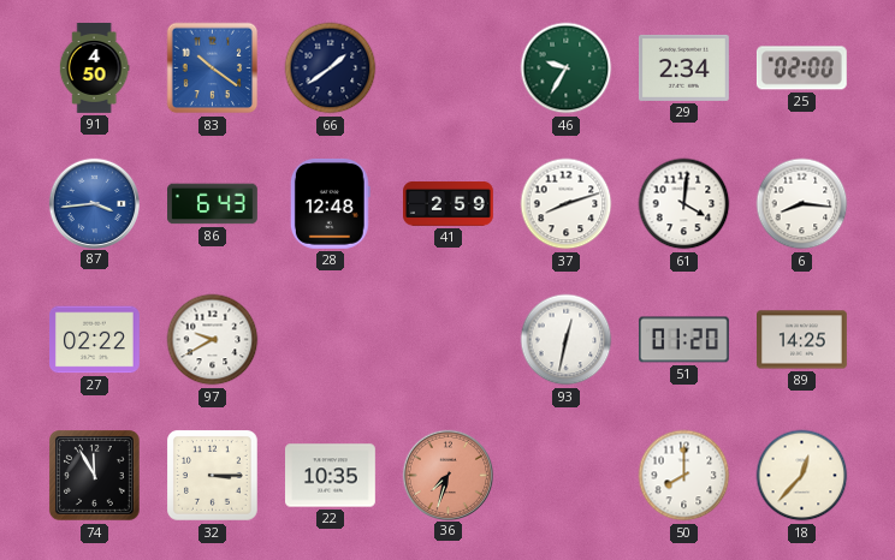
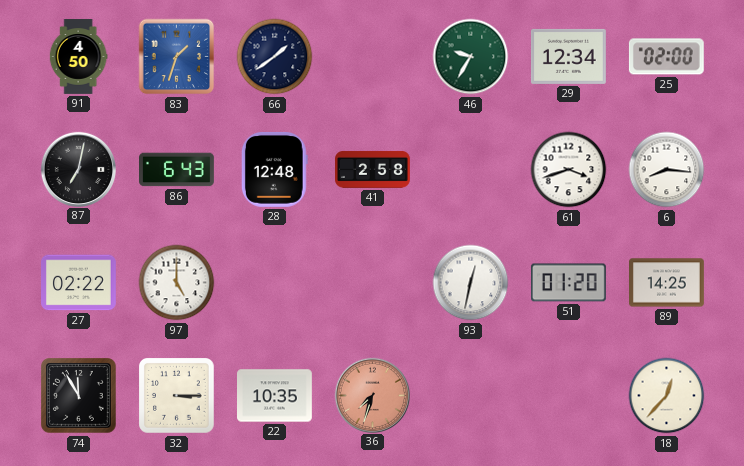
83: 10:21 -> 1:33 (177, 57)
29: 2:34 -> 12:34 (569, 56)
87: 3:44 -> 7:02 (78, 169)
87 dial: blue -> black (78, 169)
41: 2:59 -> 2:58 (373, 170)
37: 8:12 -> none (567, 204)
61: 4:01 -> 3:42 (569, 170)
97: 9:40 -> 5:00 (177, 283)
50: 8:00 -> none (684, 476)
